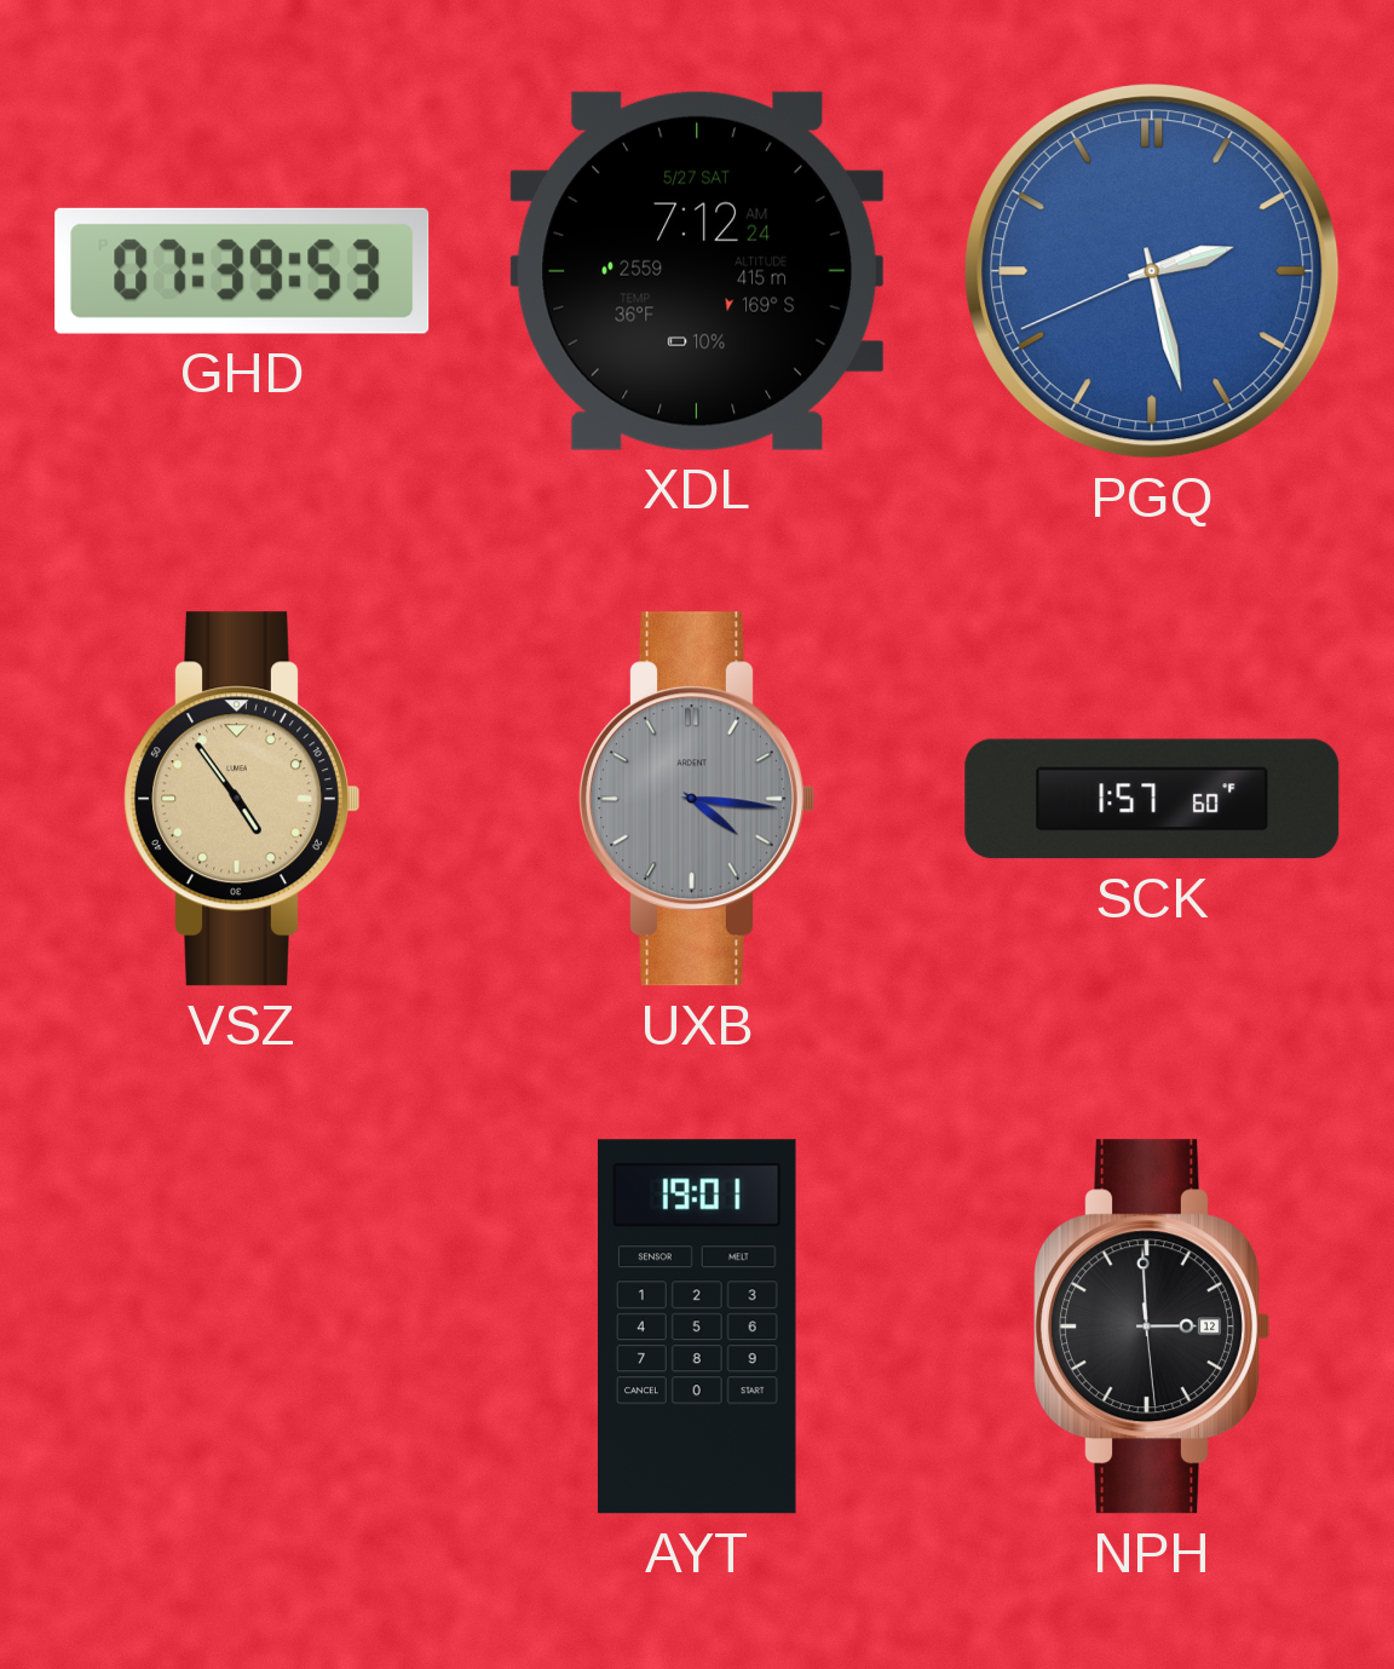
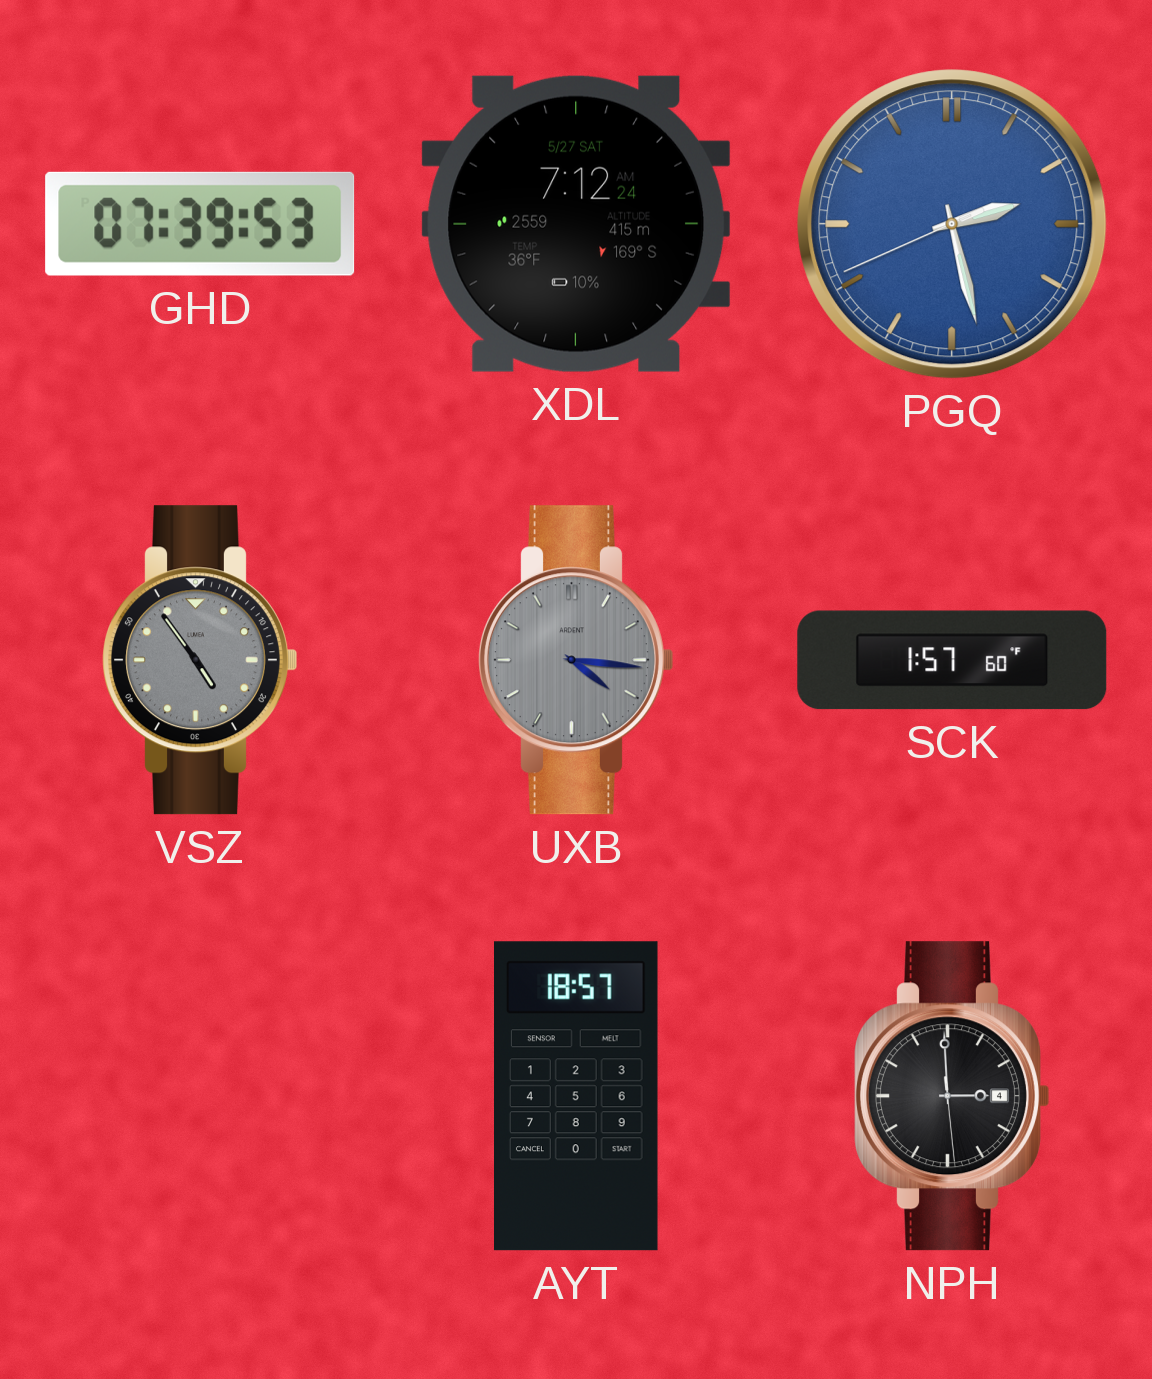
VSZ dial: champagne -> grey (200, 660)
AYT: 19:01 -> 18:57 (577, 1096)
NPH date: 12 -> 4 (952, 1096)
